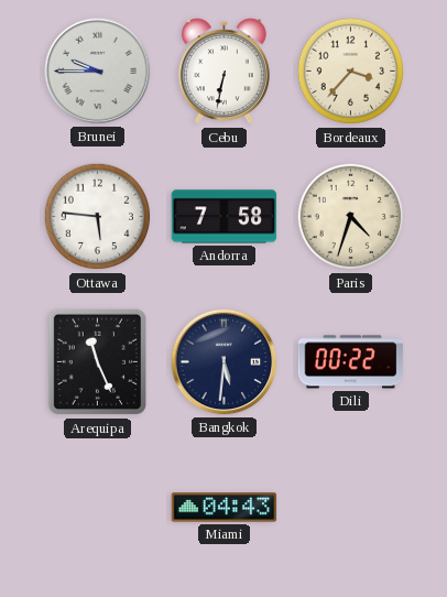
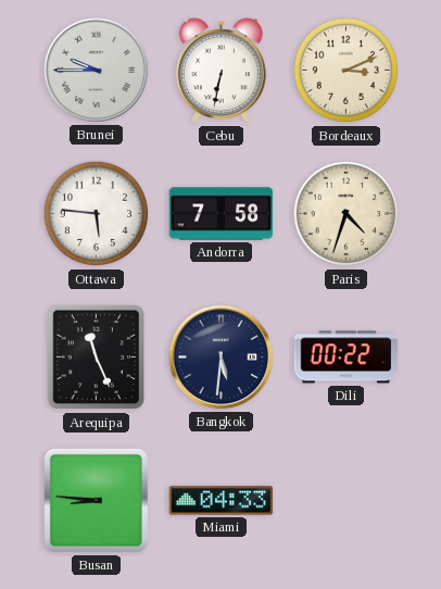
Bordeaux: 3:37 -> 3:11 (346, 71)
Busan: none -> 8:46 (96, 500)
Miami: 04:43 -> 04:33 (222, 501)
